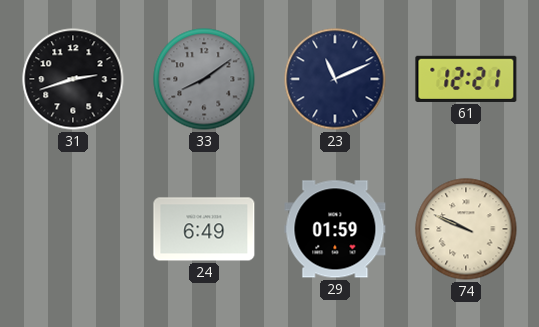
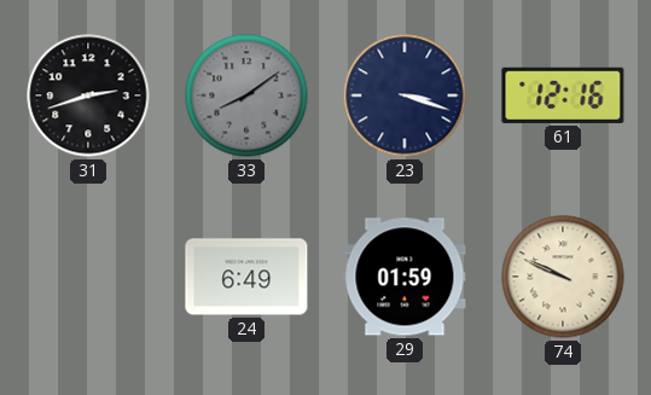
23: 11:11 -> 3:18 (405, 95)
61: 12:21 -> 12:16 (563, 95)
